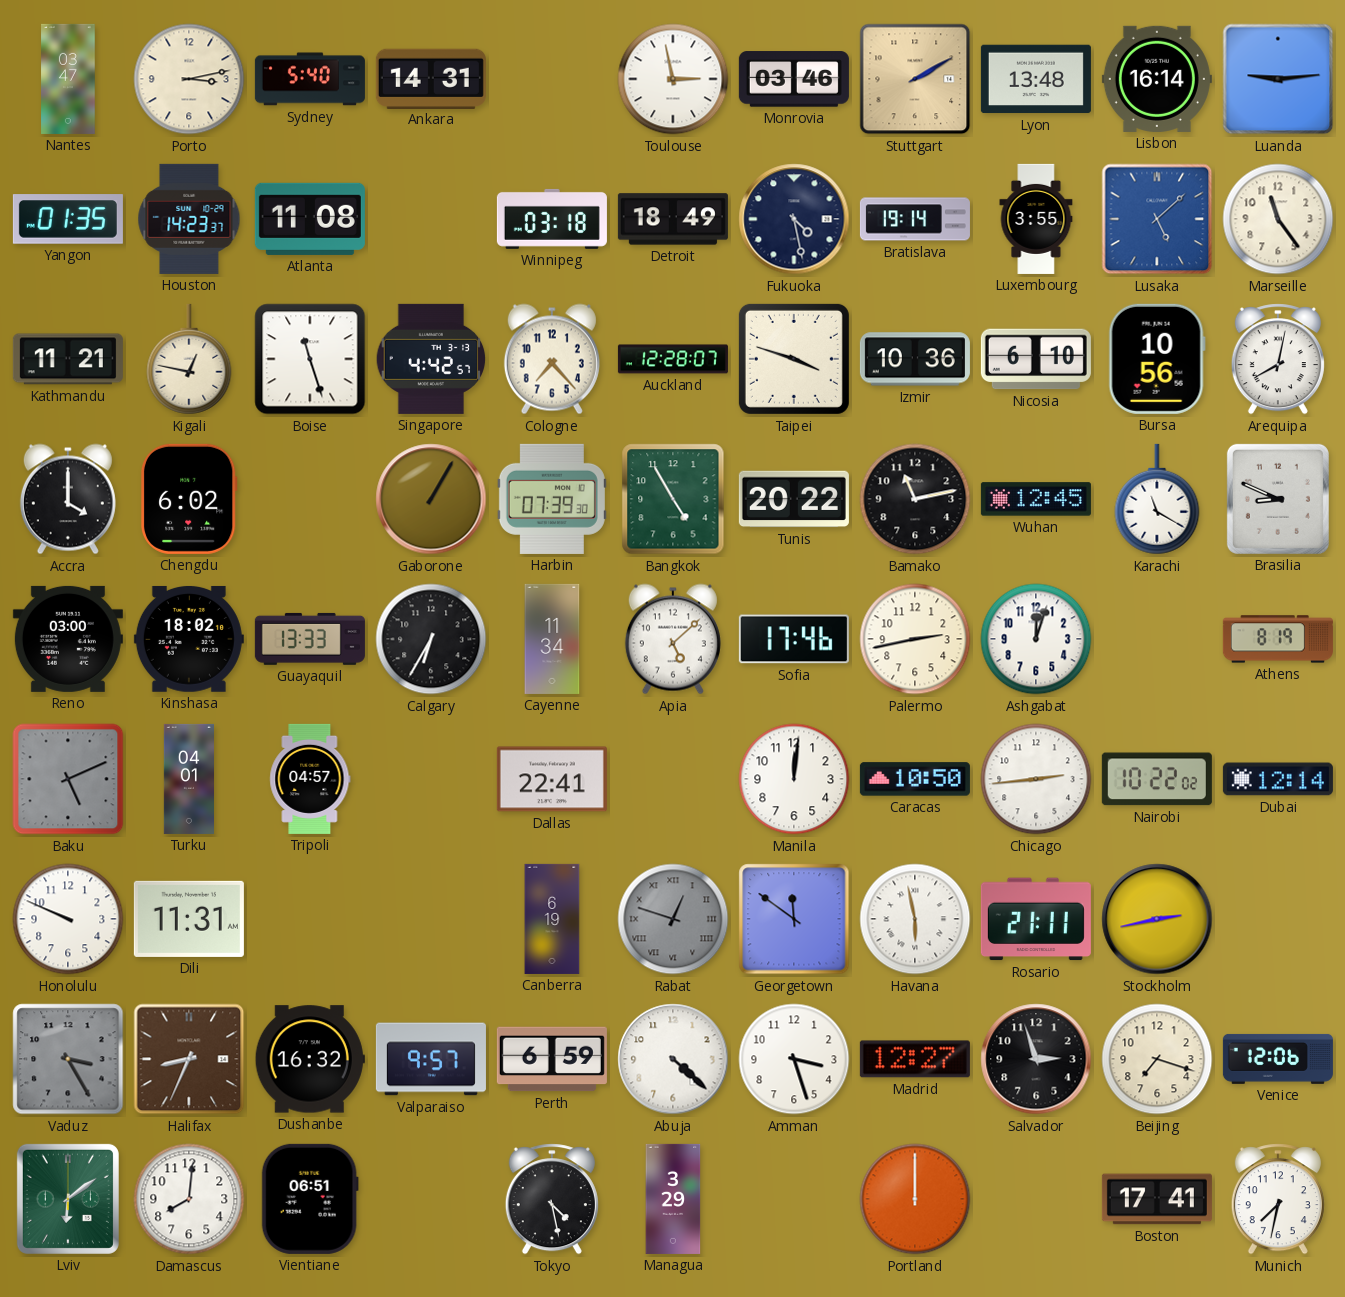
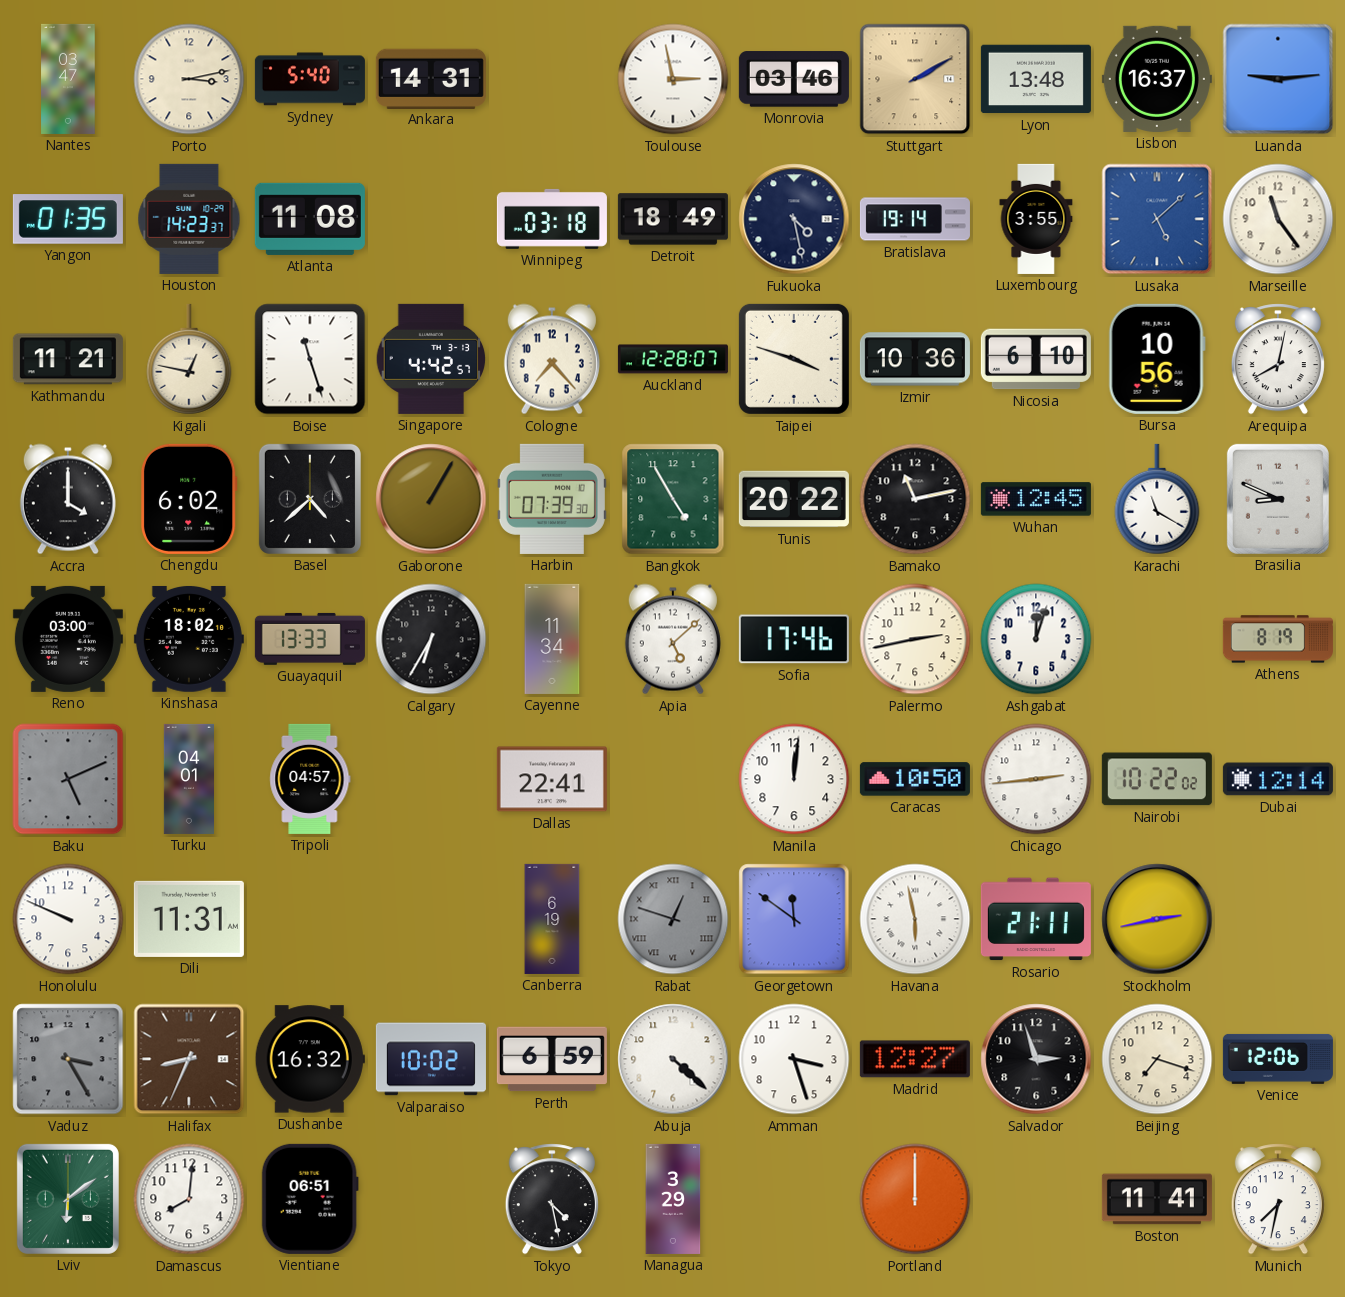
Lisbon: 16:14 -> 16:37 (1157, 79)
Basel: none -> 4:38 (310, 499)
Valparaiso: 9:57 -> 10:02 (431, 1059)
Boston: 17:41 -> 11:41 (1157, 1199)
